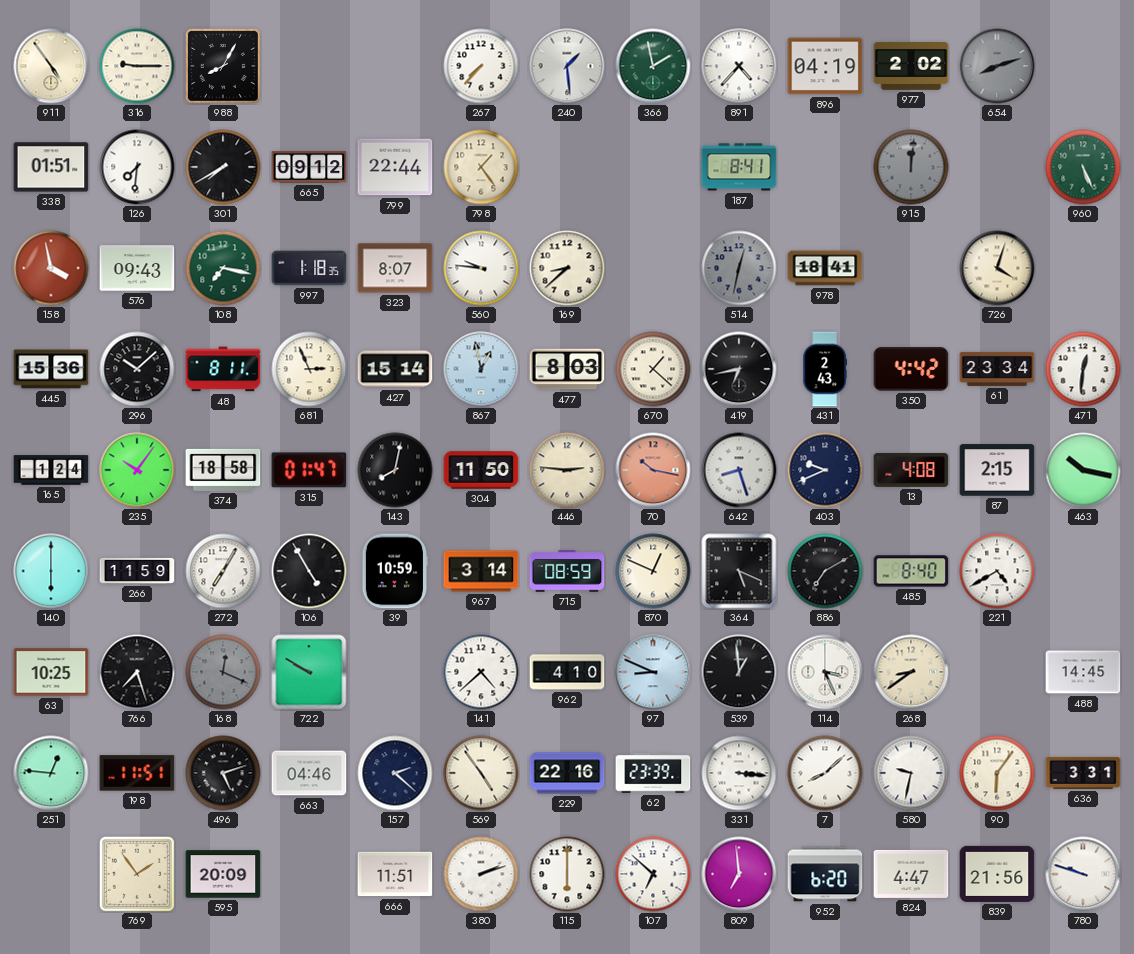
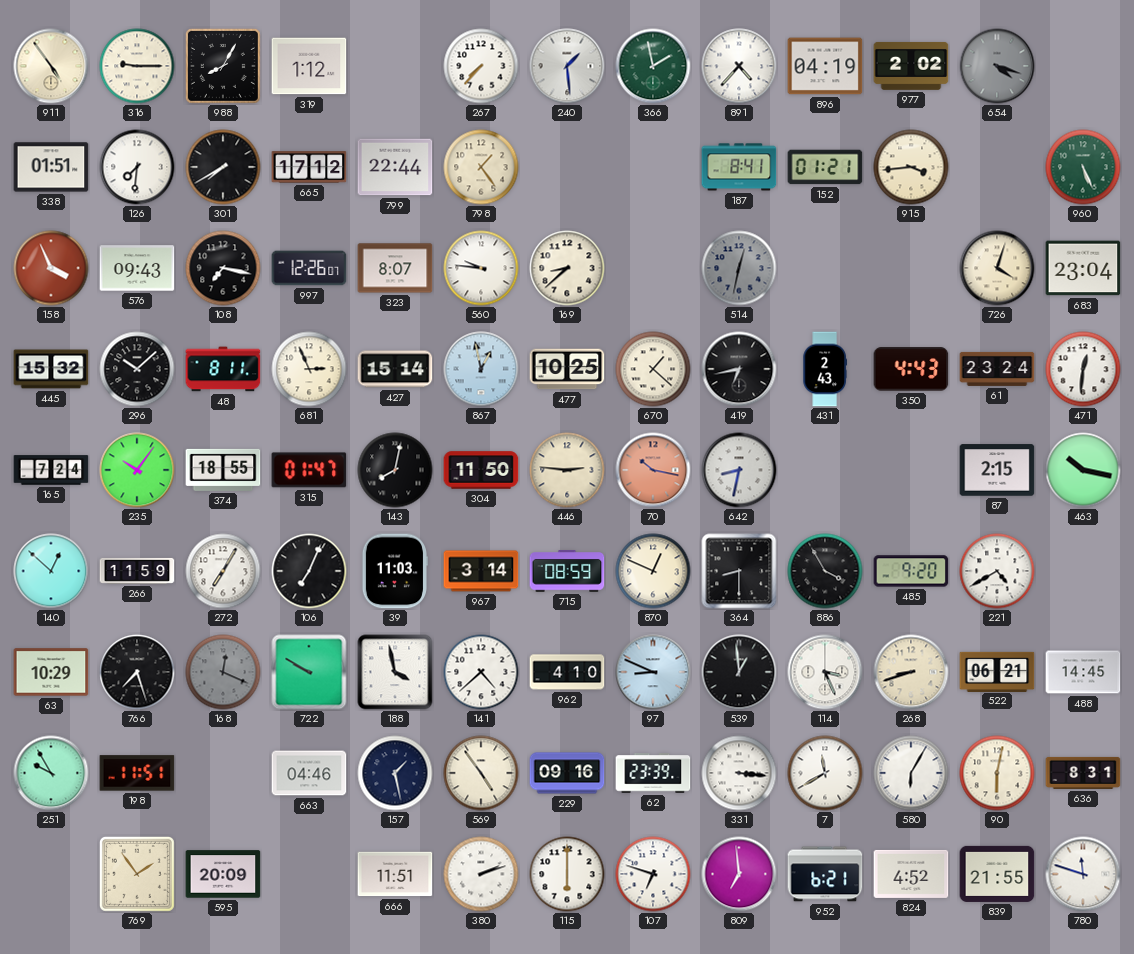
319: none -> 1:12 (309, 66)
654: 8:12 -> 4:18 (997, 66)
665: 09:12 -> 17:12 (309, 167)
152: none -> 01:21 (825, 167)
915: 12:01 -> 3:44 (911, 167)
915 dial: grey -> cream (911, 167)
158: 3:58 -> 3:56 (51, 268)
108 dial: green -> black (223, 268)
997: 1:18 -> 12:26 (309, 268)
978: 18:41 -> none (825, 268)
683: none -> 23:04 (1083, 268)
445: 15:36 -> 15:32 (51, 369)
477: 8:03 -> 10:25 (567, 369)
350: 4:42 -> 4:43 (911, 369)
61: 23:34 -> 23:24 (997, 369)
165: 1:24 -> 7:24 (51, 470)
374: 18:58 -> 18:55 (223, 470)
642: 8:27 -> 8:32 (739, 470)
403: 9:41 -> none (825, 470)
13: 4:08 -> none (911, 470)
140: 6:00 -> 12:52 (51, 571)
106: 4:55 -> 7:04 (309, 571)
39: 10:59 -> 11:03 (394, 571)
364: 5:19 -> 8:30 (739, 571)
886: 7:10 -> 3:55 (825, 571)
485: 8:40 -> 9:20 (911, 571)
63: 10:25 -> 10:29 (51, 672)
188: none -> 3:58 (395, 672)
268: 8:39 -> 8:42 (911, 672)
522: none -> 06:21 (997, 671)
251: 12:46 -> 9:55 (51, 773)
496: 5:12 -> none (223, 773)
157: 2:22 -> 1:28 (395, 773)
229: 22:16 -> 09:16 (567, 773)
7: 8:08 -> 11:40 (825, 773)
580: 9:32 -> 6:05 (911, 773)
90: 6:06 -> 6:02 (997, 773)
636: 3:31 -> 8:31 (1083, 773)
107: 6:52 -> 6:48 (653, 874)
952: 6:20 -> 6:21 (825, 874)
824: 4:47 -> 4:52 (911, 874)
839: 21:56 -> 21:55 (997, 874)
780: 9:48 -> 11:48 (1083, 874)
